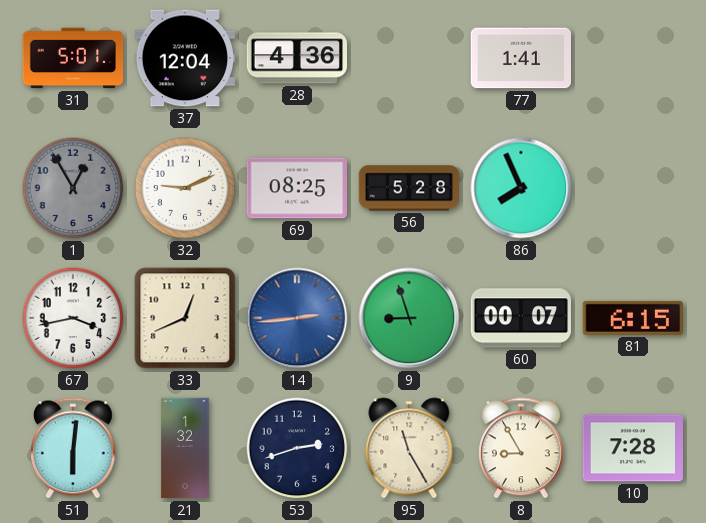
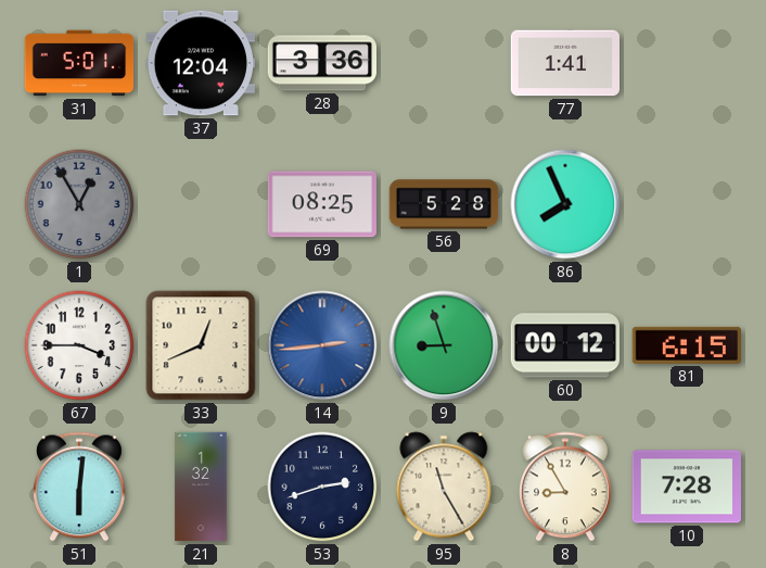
28: 4:36 -> 3:36 (321, 63)
32: 9:11 -> none (185, 188)
67: 3:43 -> 3:45 (79, 345)
60: 00:07 -> 00:12 (565, 345)
